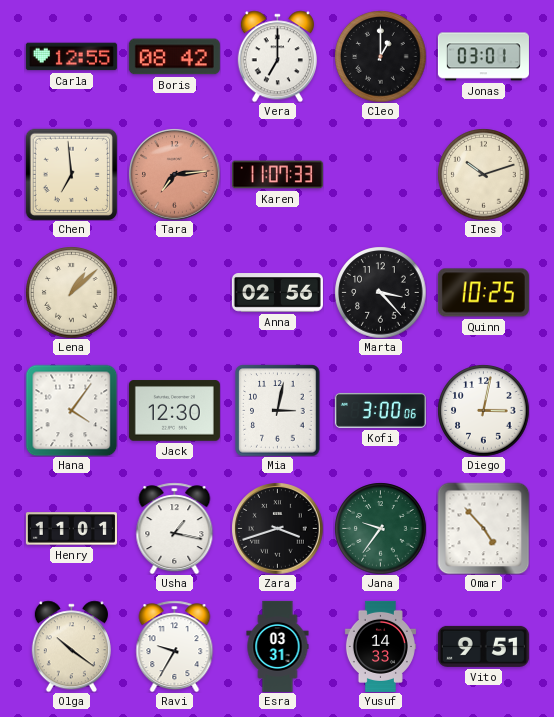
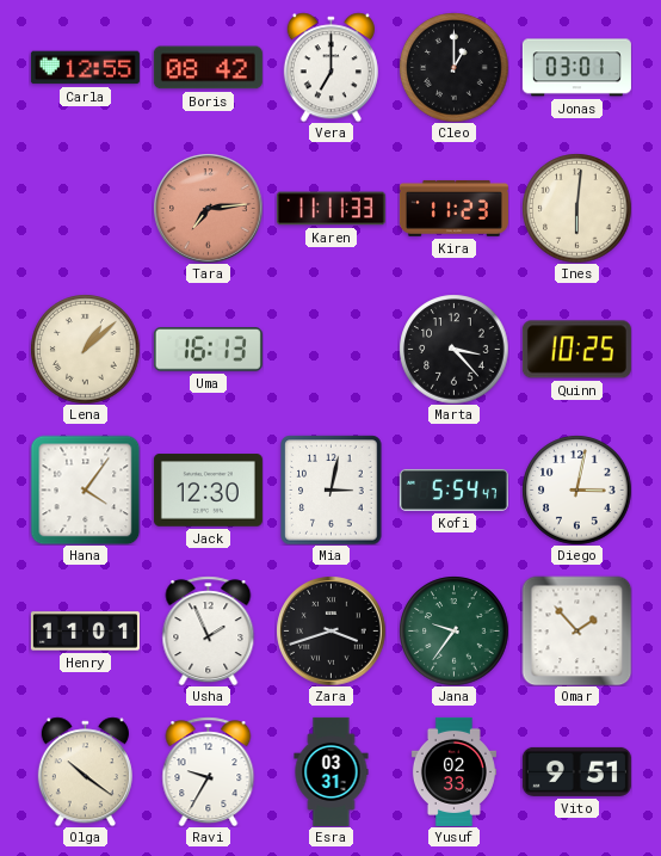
Chen: 6:59 -> none (71, 174)
Karen: 11:07 -> 11:11 (330, 209)
Kira: none -> 11:23 (453, 208)
Ines: 10:12 -> 6:01 (576, 208)
Uma: none -> 16:13 (208, 350)
Anna: 02:56 -> none (277, 293)
Kofi: 3:00 -> 5:54 (453, 489)
Usha: 1:17 -> 1:56 (209, 630)
Omar: 4:53 -> 1:53 (576, 630)
Yusuf: 14:33 -> 02:33 (453, 771)
